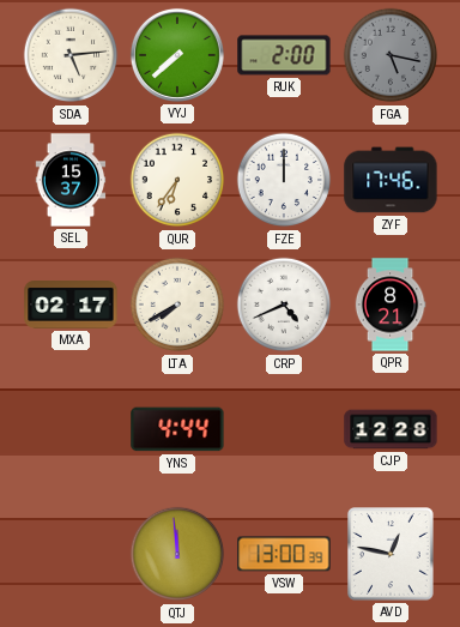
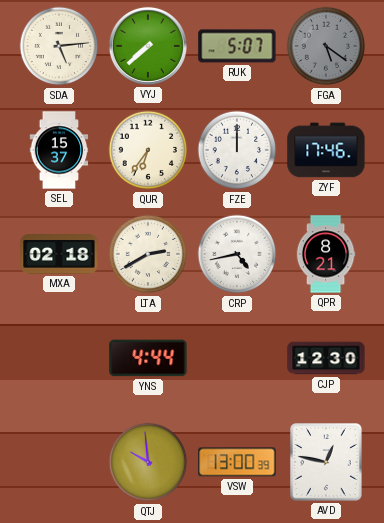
RUK: 2:00 -> 5:07 (237, 46)
FGA: 5:17 -> 5:21 (326, 46)
MXA: 02:17 -> 02:18 (59, 255)
LTA: 7:40 -> 2:40 (148, 254)
CRP: 4:41 -> 4:43 (237, 254)
CJP: 12:28 -> 12:30 (326, 358)
QTJ: 11:59 -> 9:59 (148, 462)
